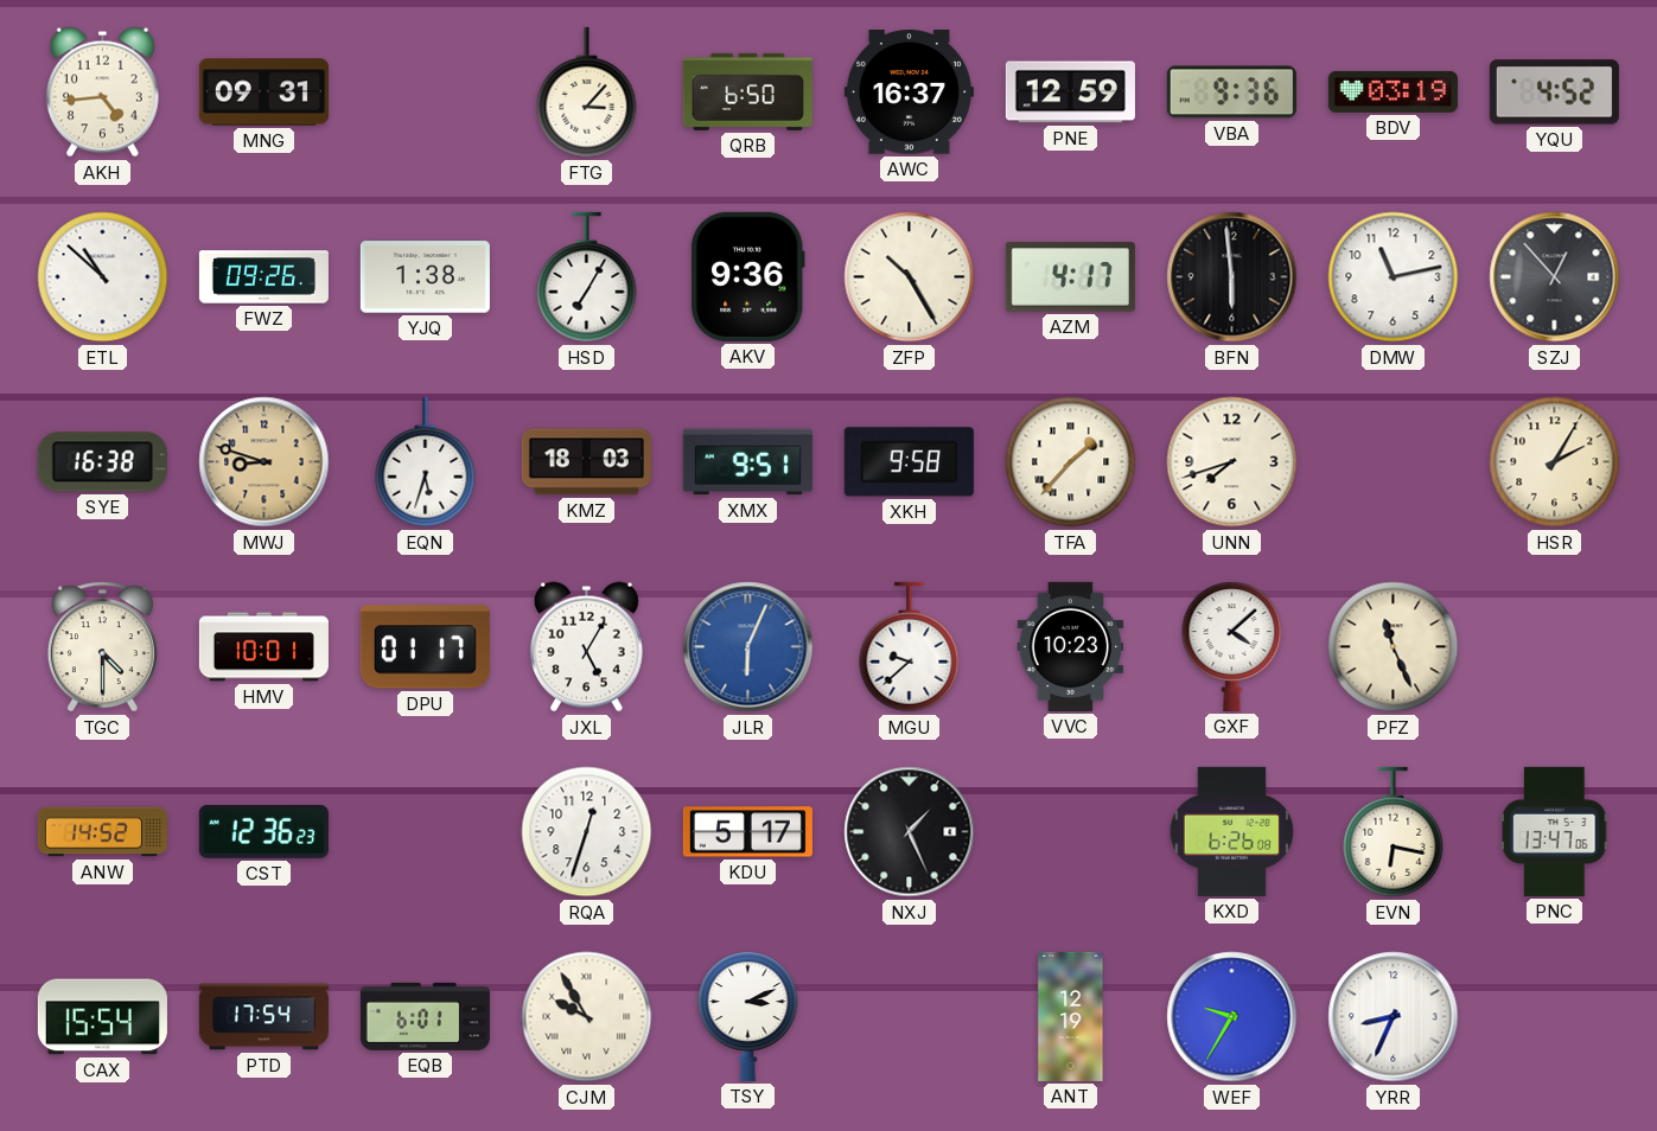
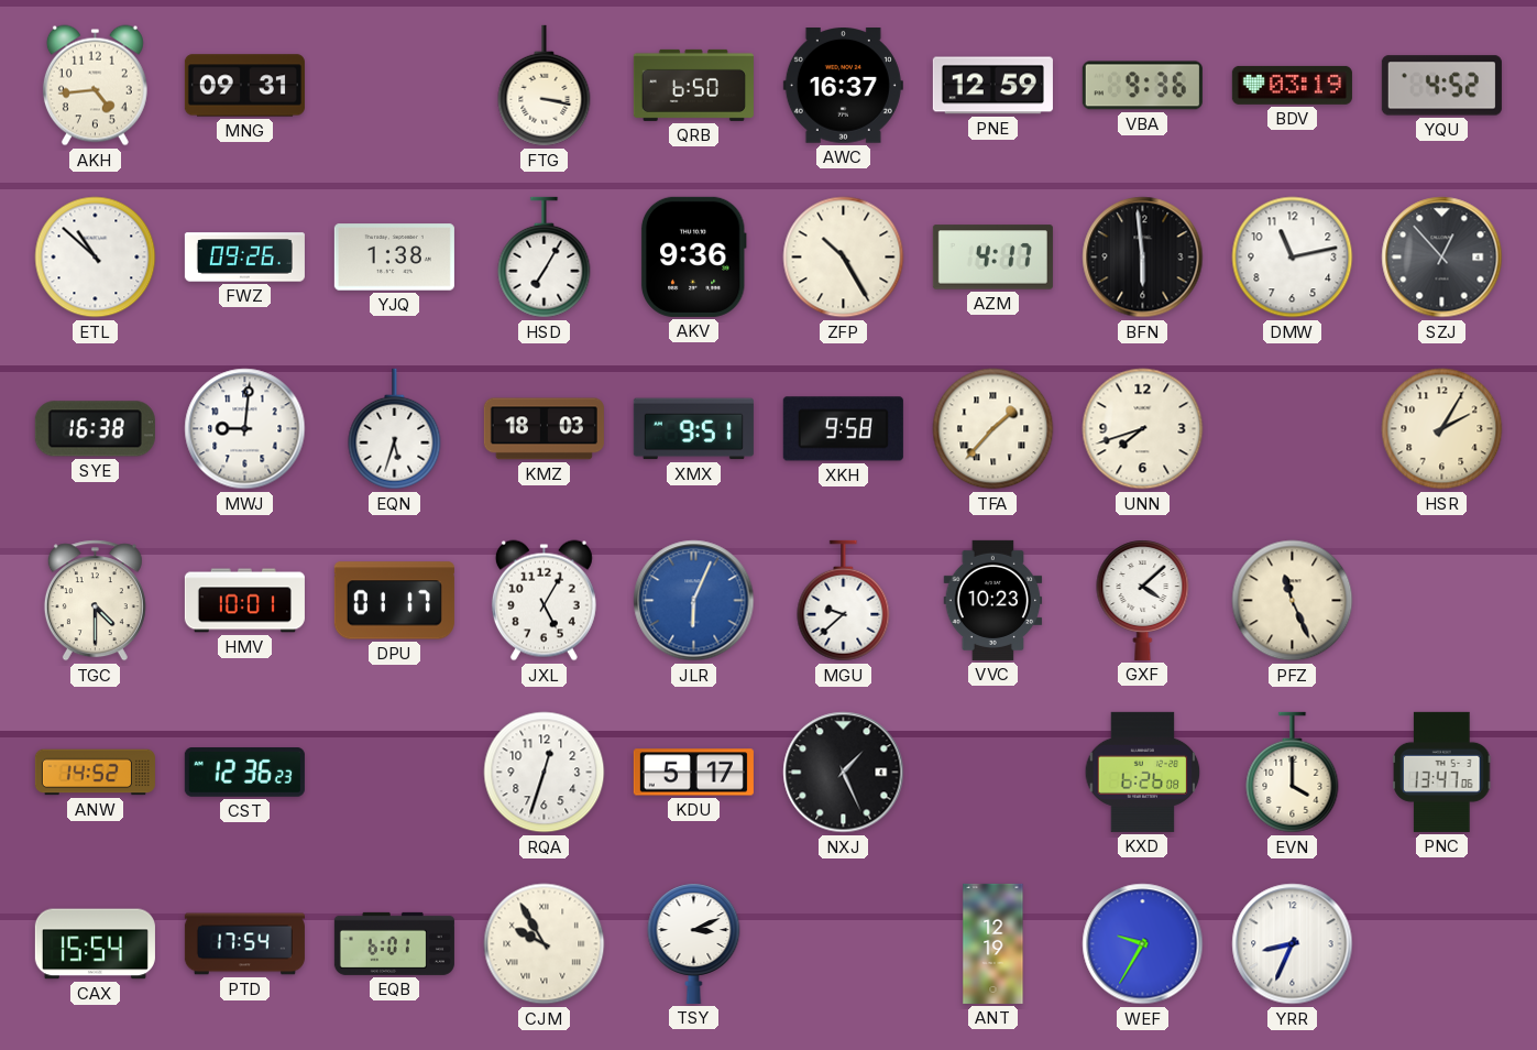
FTG: 3:07 -> 3:17 (545, 86)
MWJ: 8:48 -> 9:01 (245, 429)
MWJ dial: champagne -> white (245, 429)
EVN: 6:17 -> 4:00 (1293, 773)
